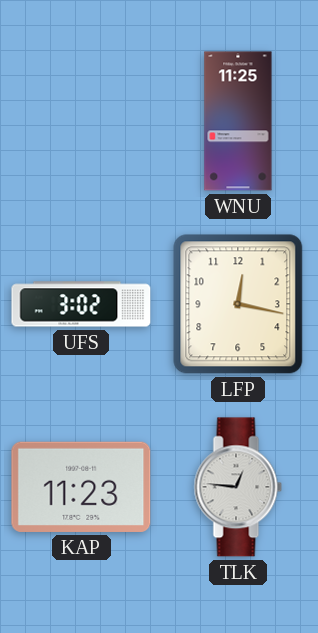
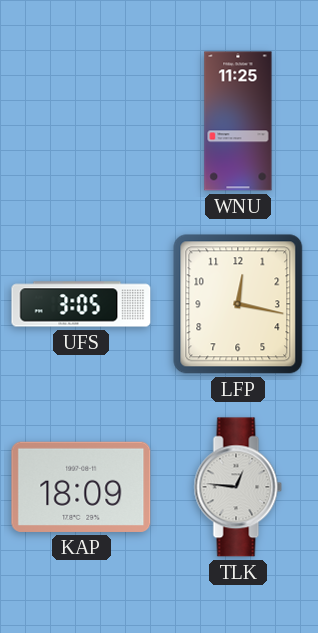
UFS: 3:02 -> 3:05 (81, 304)
KAP: 11:23 -> 18:09 (81, 487)
